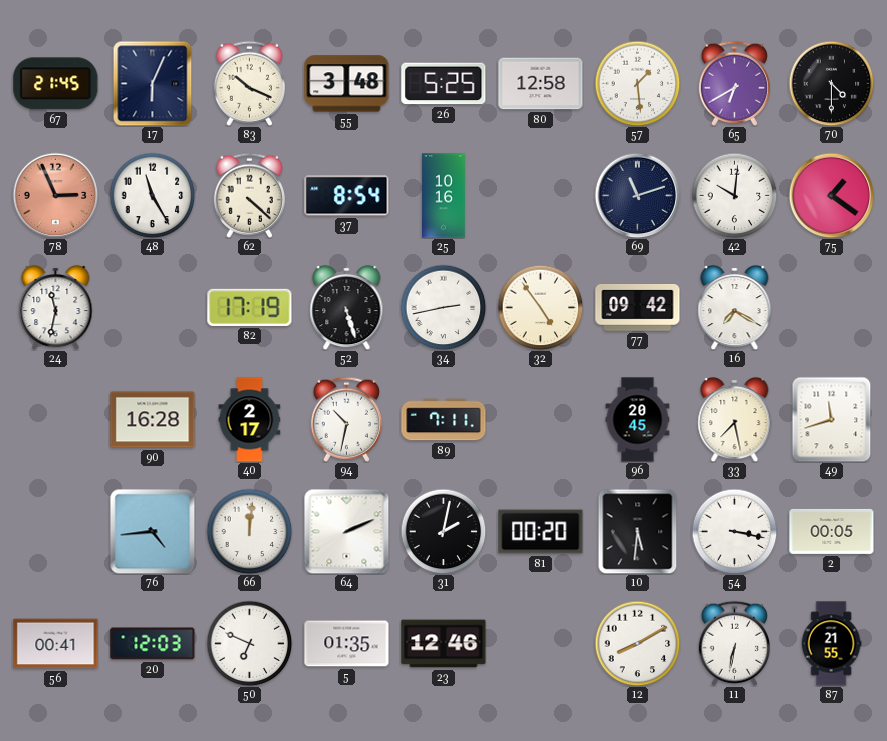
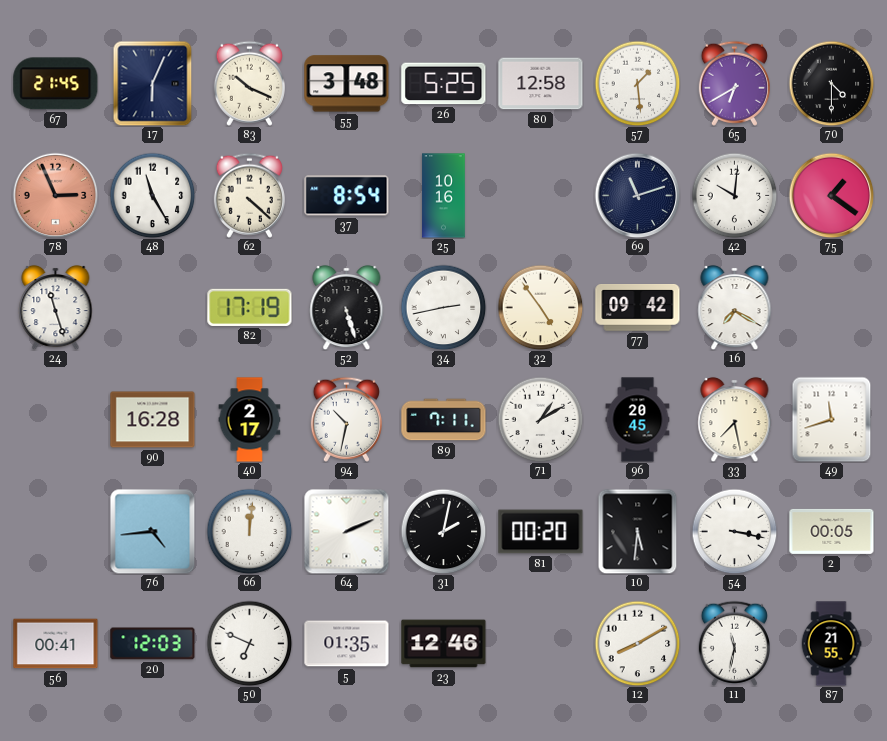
24: 11:32 -> 11:27 (56, 307)
71: none -> 1:10 (540, 419)
11: 6:32 -> 11:32 (734, 643)
